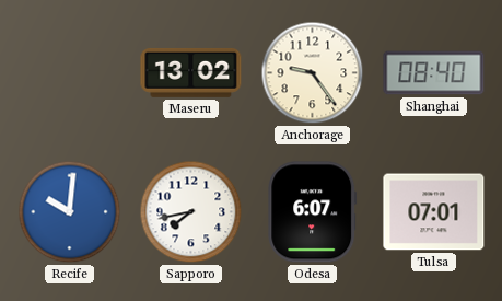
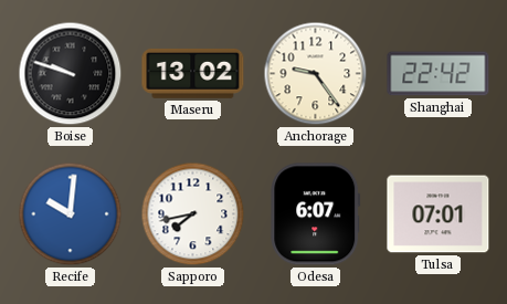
Boise: none -> 9:48 (71, 74)
Shanghai: 08:40 -> 22:42 (439, 74)
